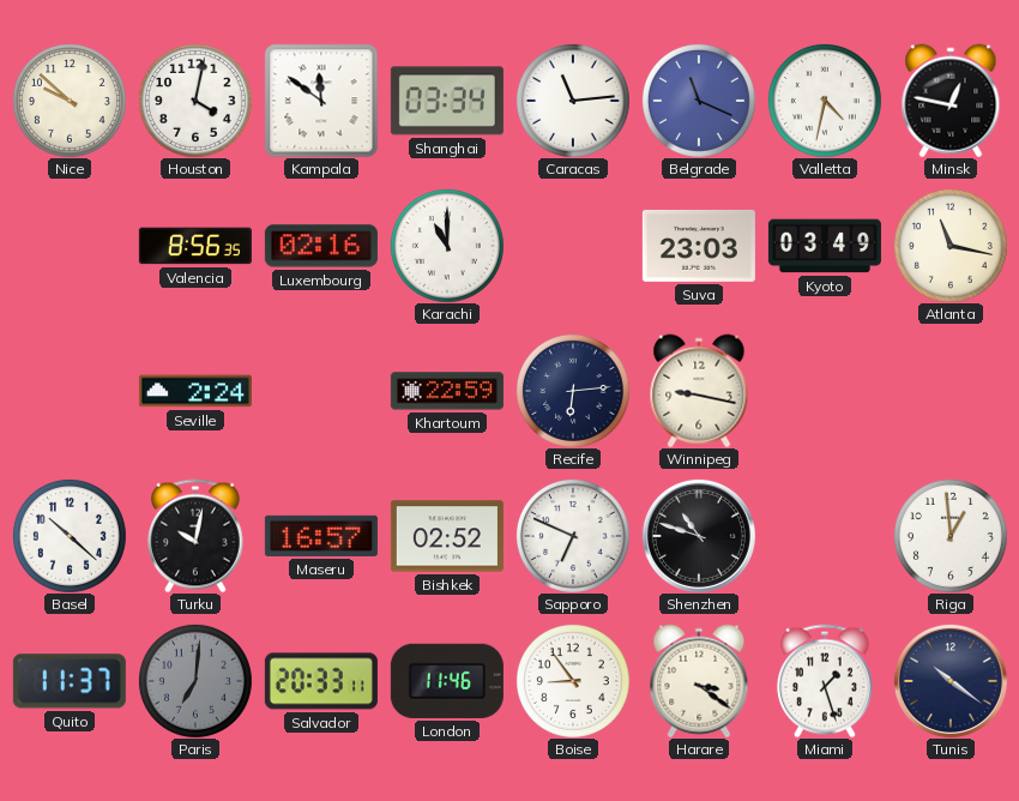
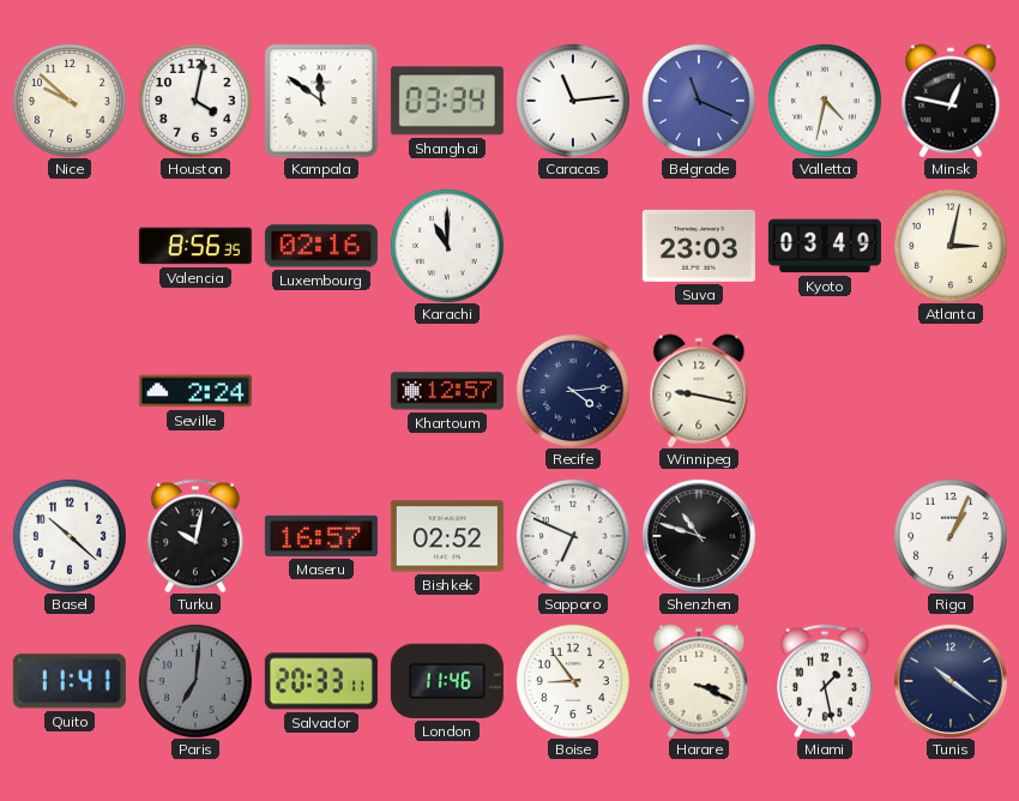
Atlanta: 11:17 -> 3:02 (951, 246)
Khartoum: 22:59 -> 12:57 (447, 391)
Recife: 6:14 -> 4:14 (573, 391)
Riga: 12:59 -> 1:04 (951, 536)
Quito: 11:37 -> 11:41 (70, 681)
Harare: 3:21 -> 3:19 (699, 681)
Miami: 1:27 -> 1:28 (825, 681)
